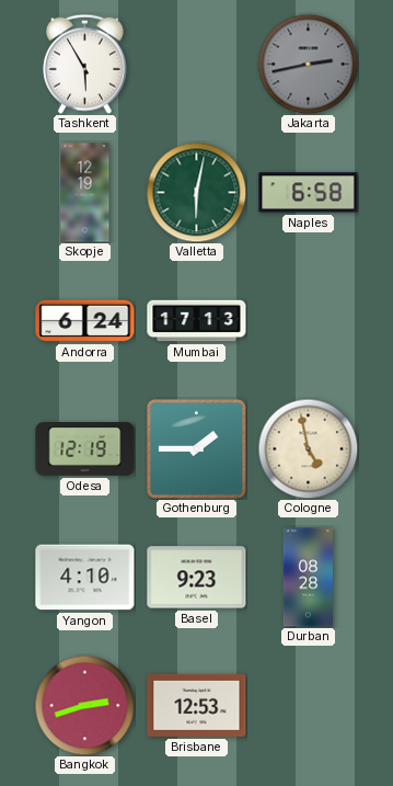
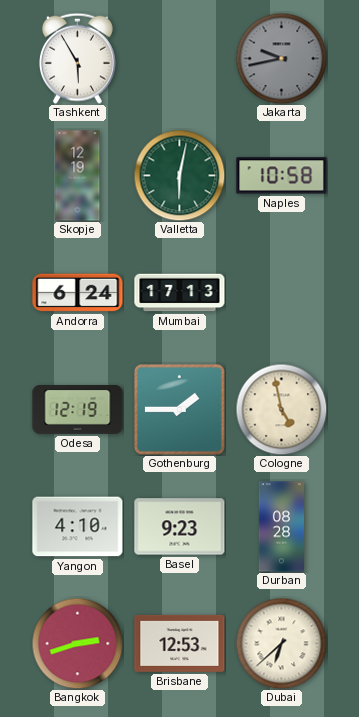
Jakarta: 2:43 -> 9:43 (281, 58)
Naples: 6:58 -> 10:58 (282, 176)
Dubai: none -> 6:38 (281, 643)
